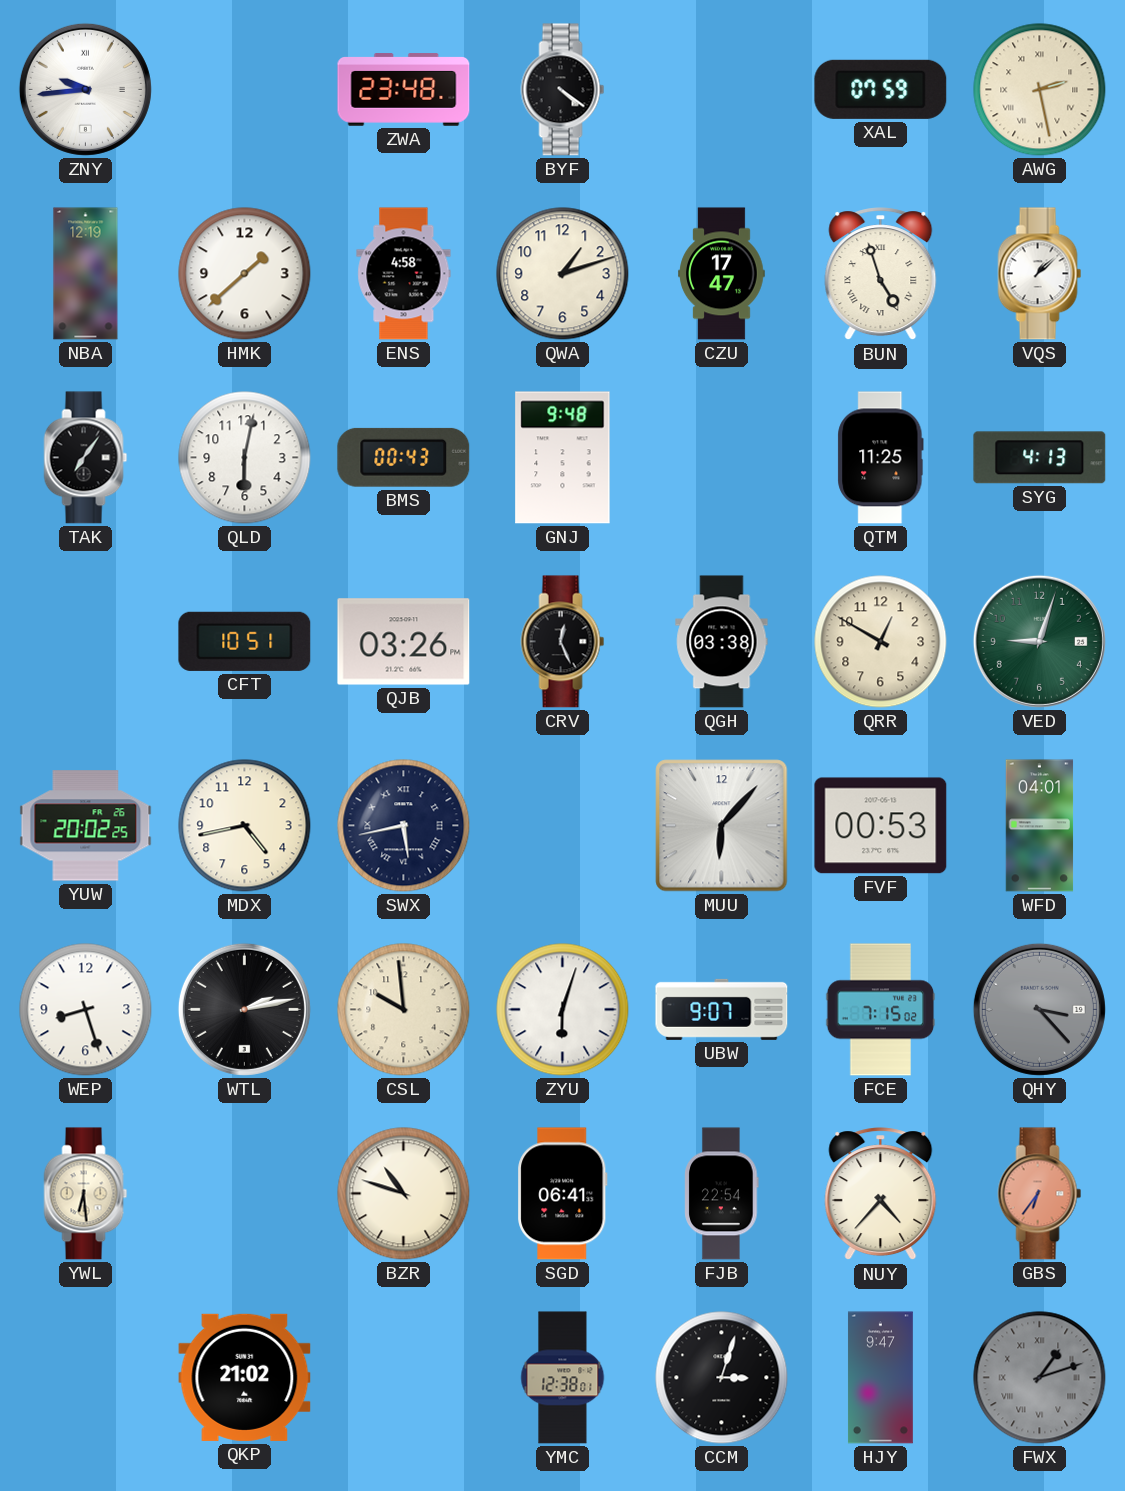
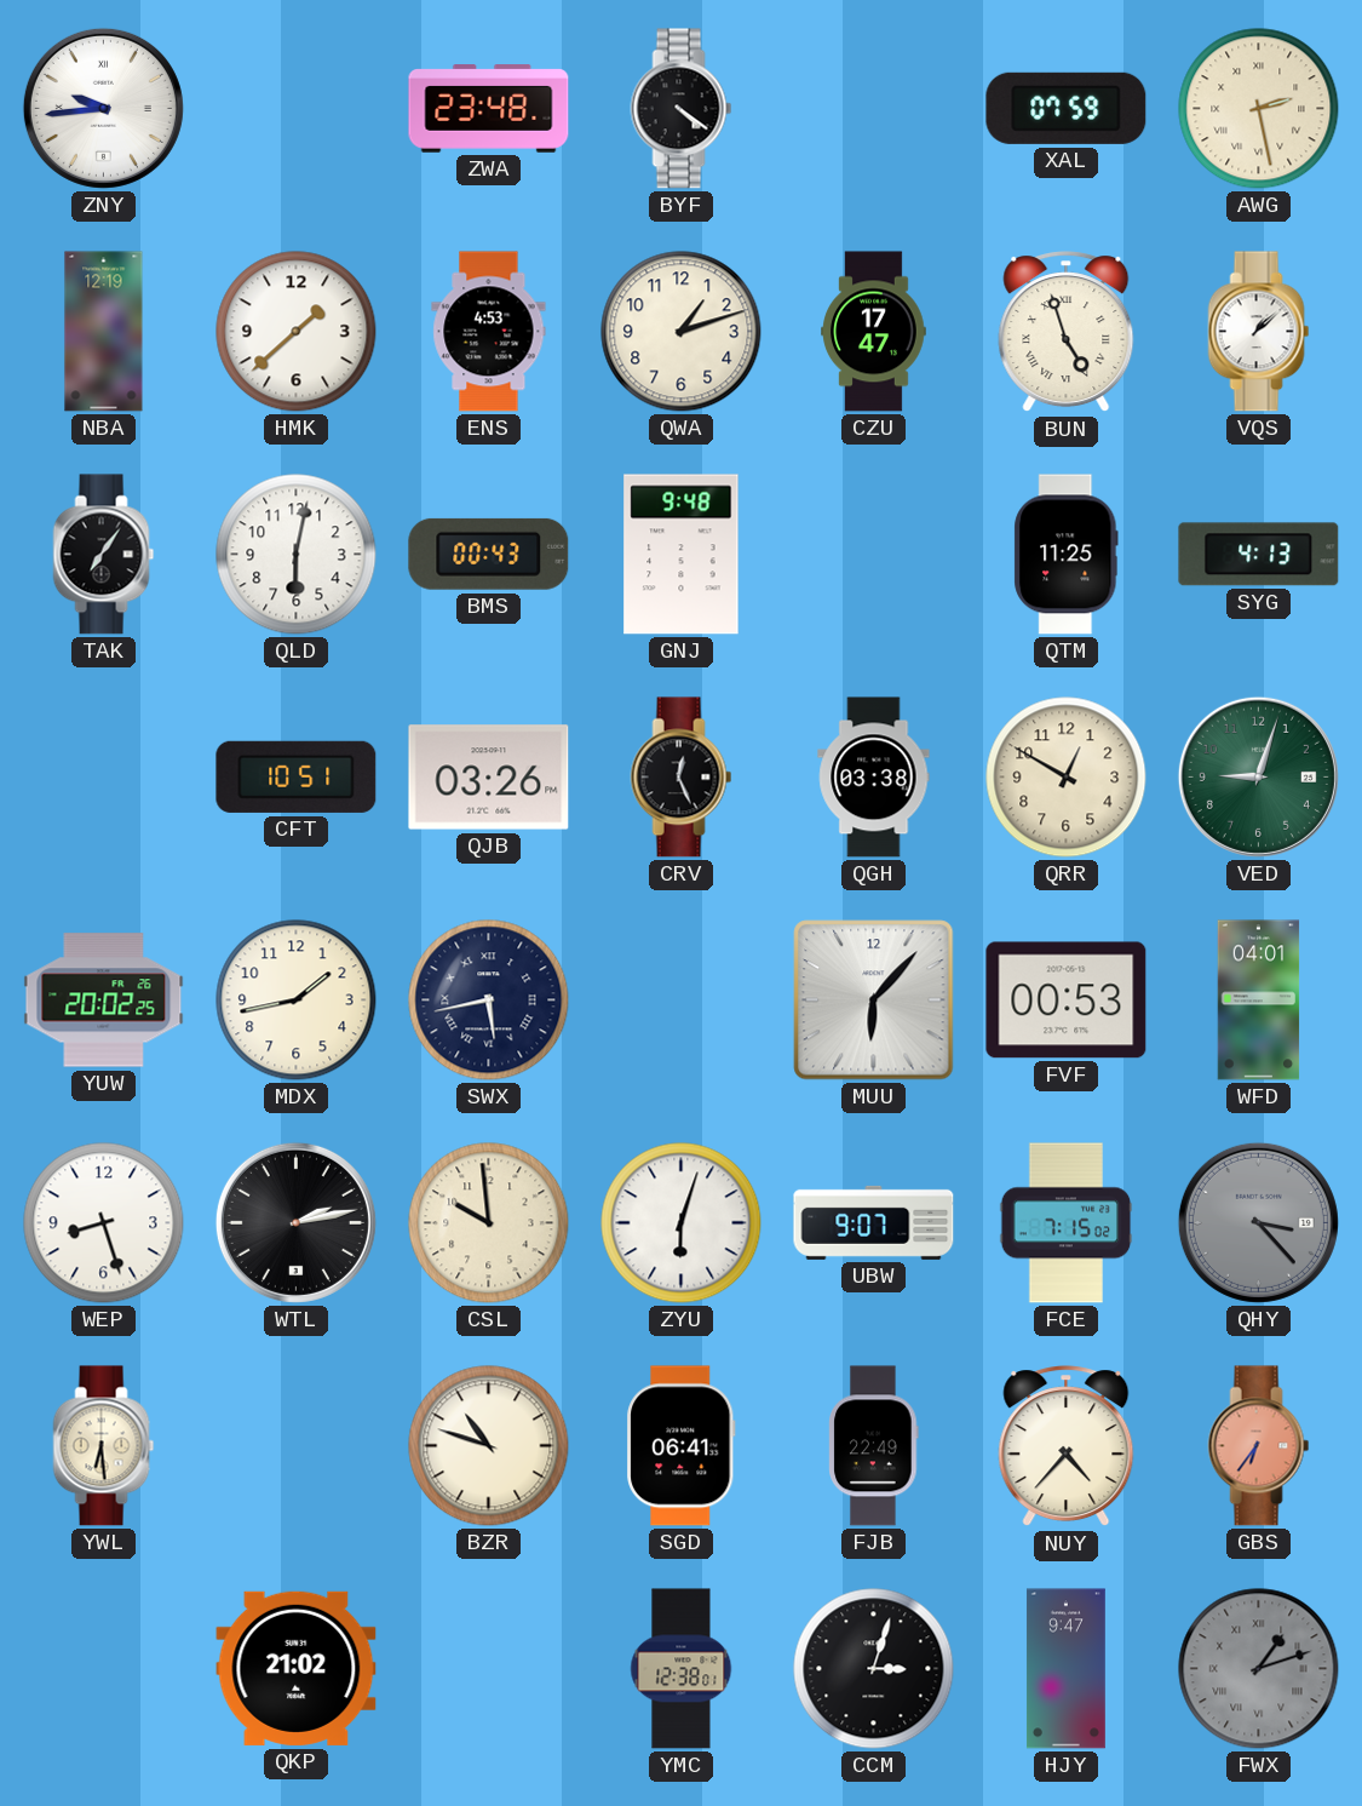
ENS: 4:58 -> 4:53 (489, 332)
MDX: 4:43 -> 1:43 (297, 1001)
FJB: 22:54 -> 22:49 (874, 1446)
